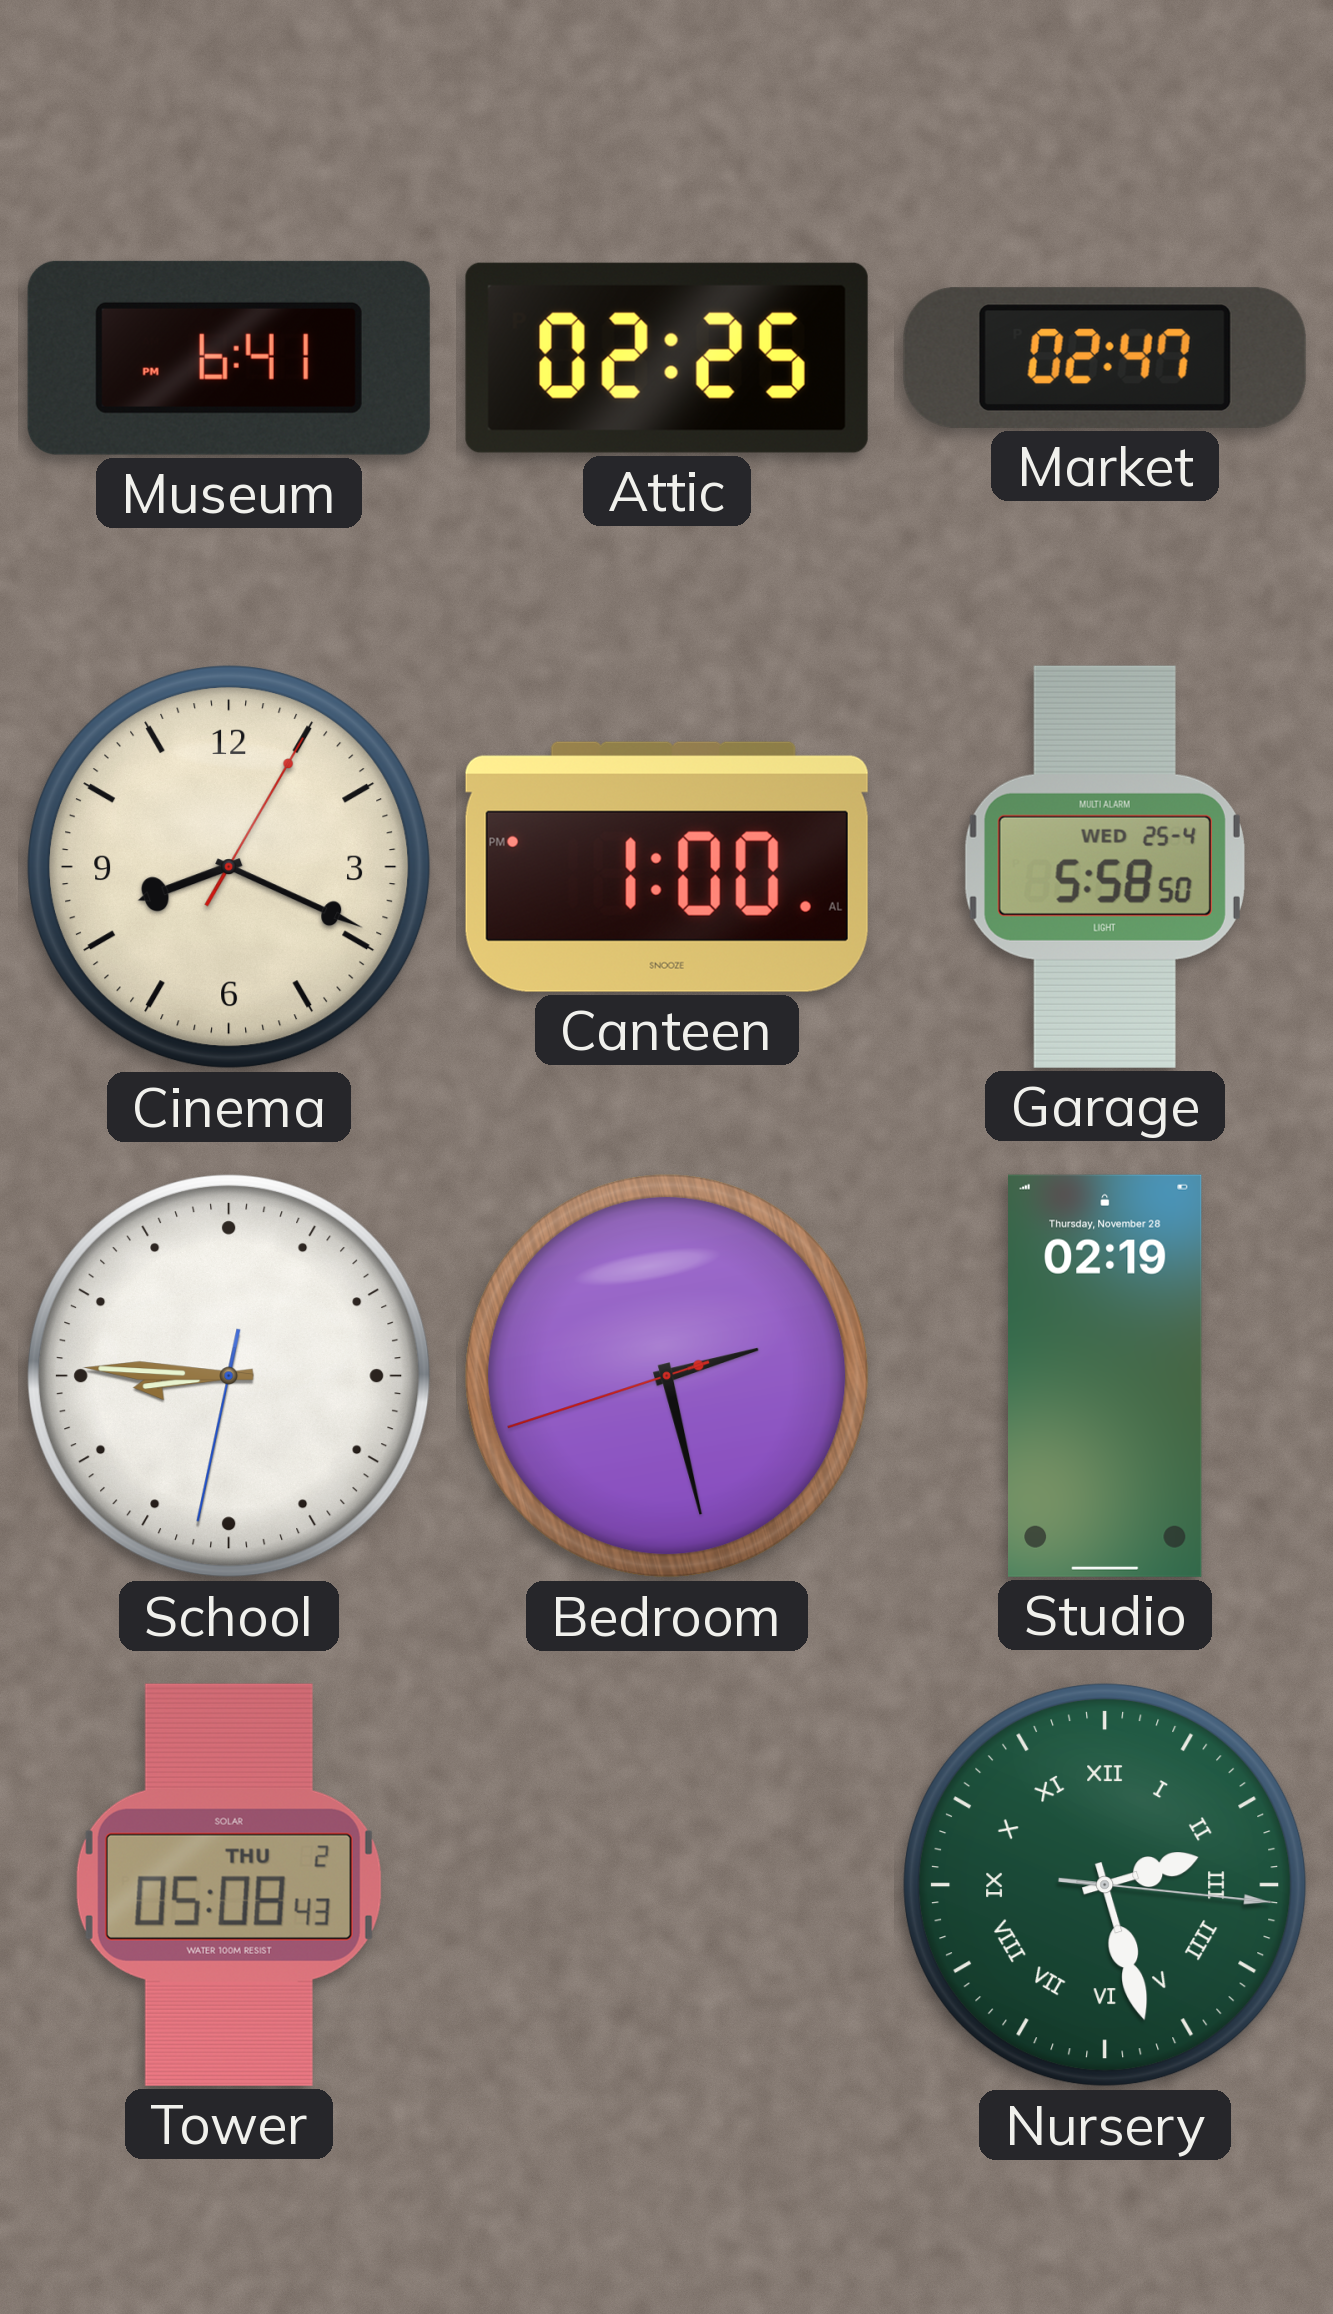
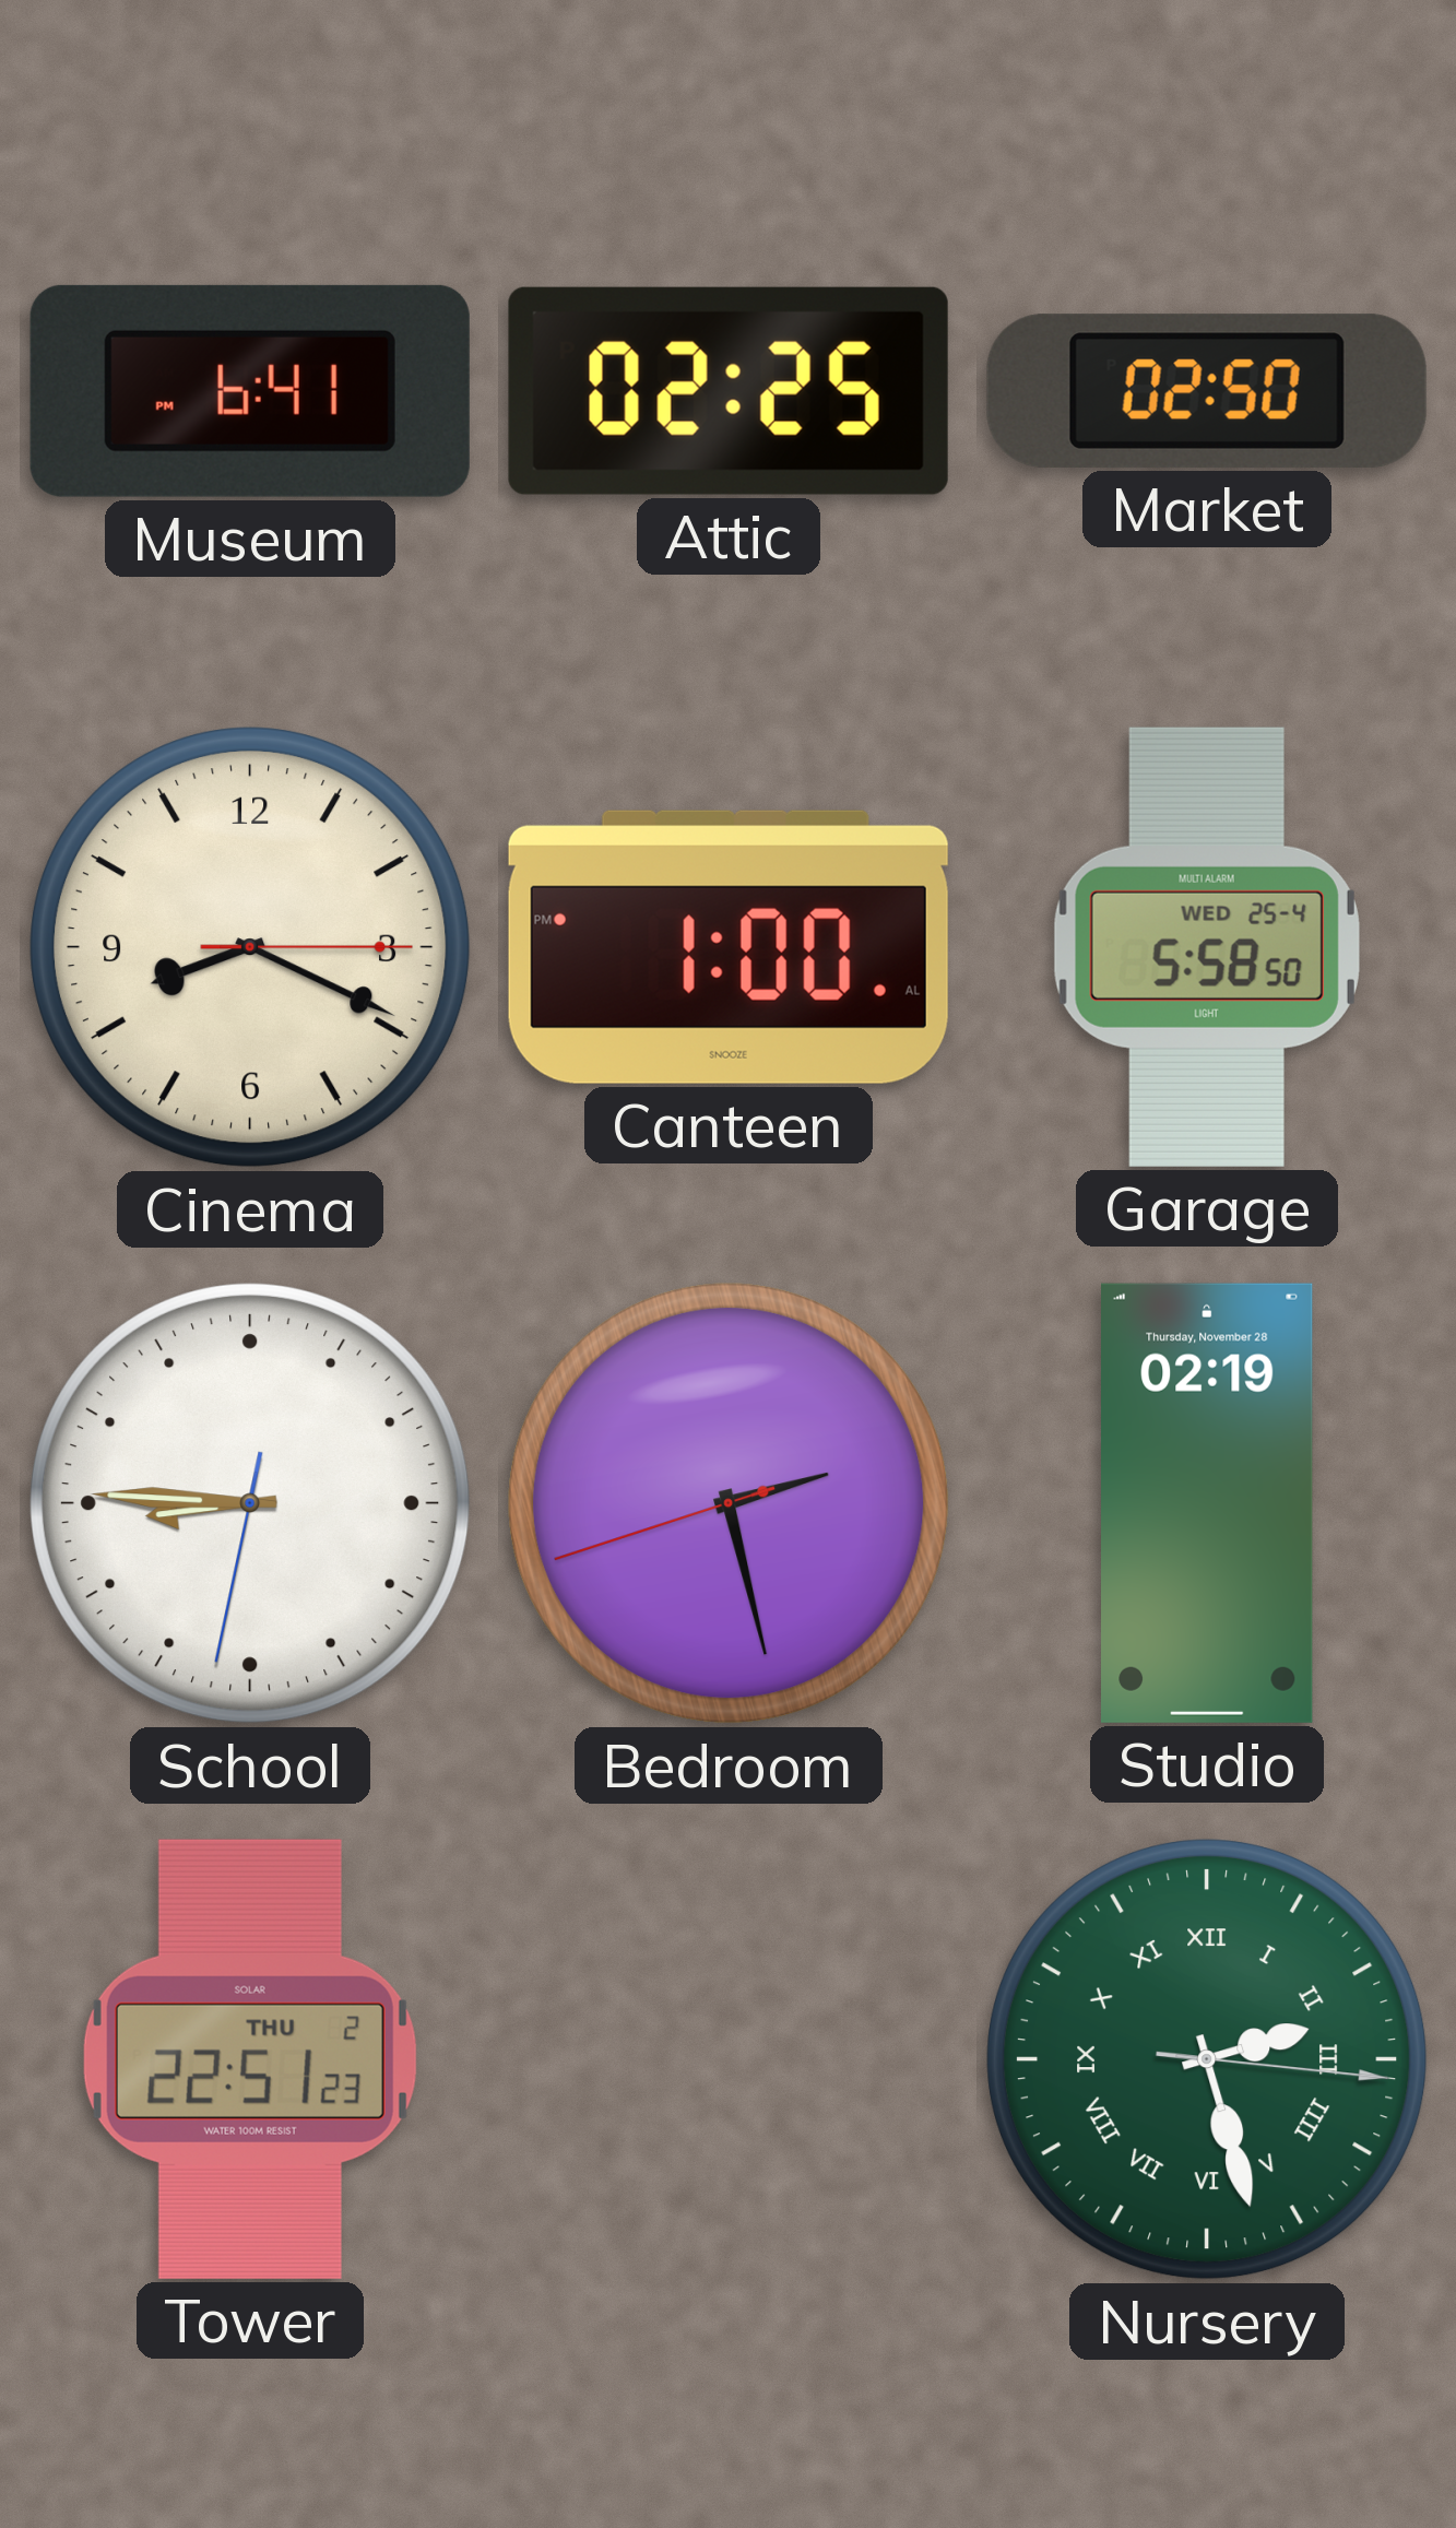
Market: 02:47 -> 02:50 (1207, 391)
Cinema: 8:19:05 -> 8:19:15 (251, 948)
Tower: 05:08 -> 22:51 (250, 2059)
